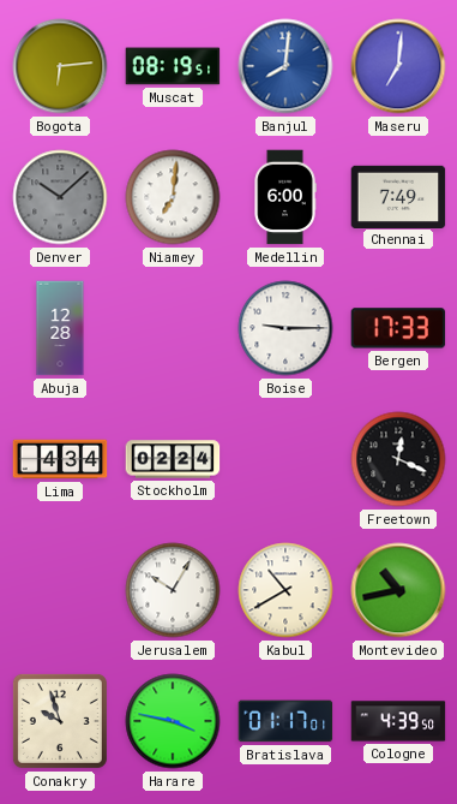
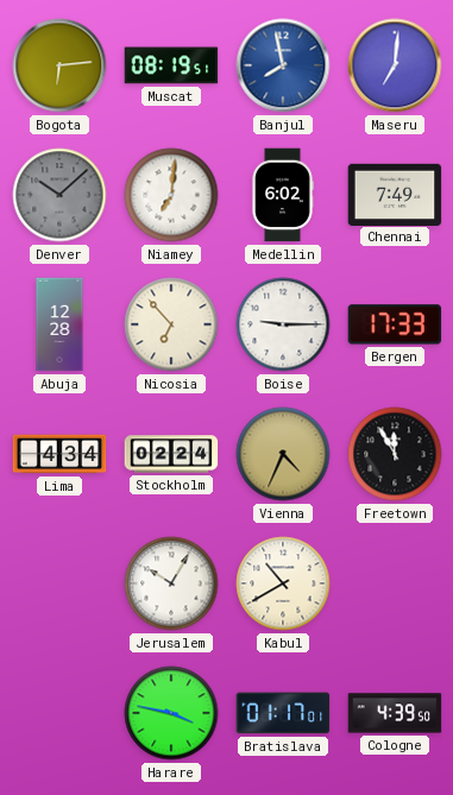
Banjul: 8:01 -> 7:58 (283, 65)
Medellin: 6:00 -> 6:02 (283, 195)
Nicosia: none -> 6:53 (171, 324)
Vienna: none -> 4:34 (283, 454)
Freetown: 12:19 -> 11:55 (395, 454)
Montevideo: 10:43 -> none (398, 590)
Conakry: 9:57 -> none (60, 721)
